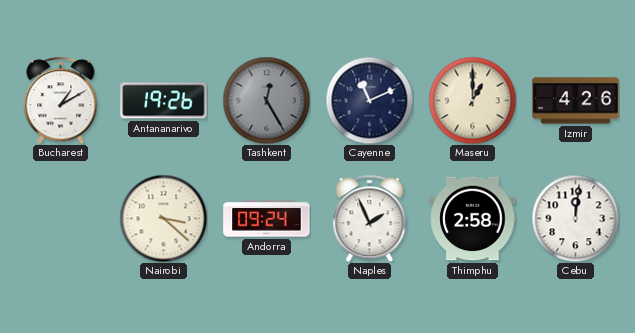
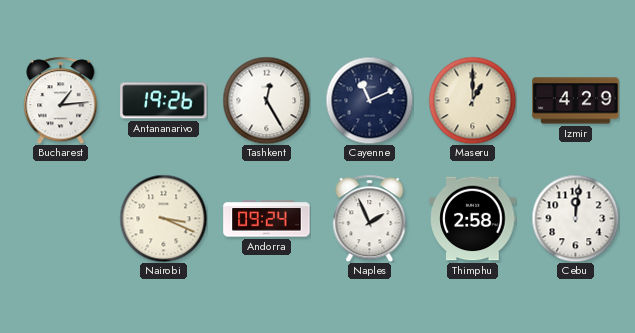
Bucharest: 1:10 -> 1:14 (61, 100)
Tashkent dial: grey -> white (266, 100)
Izmir: 4:26 -> 4:29 (576, 101)
Nairobi: 3:22 -> 3:19 (163, 218)
